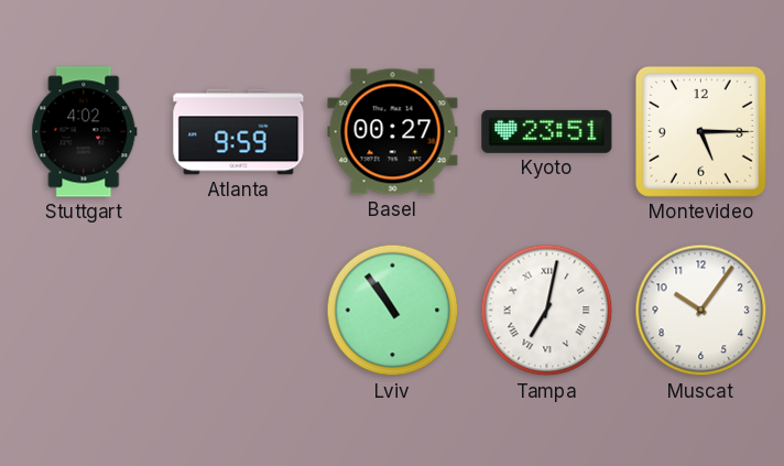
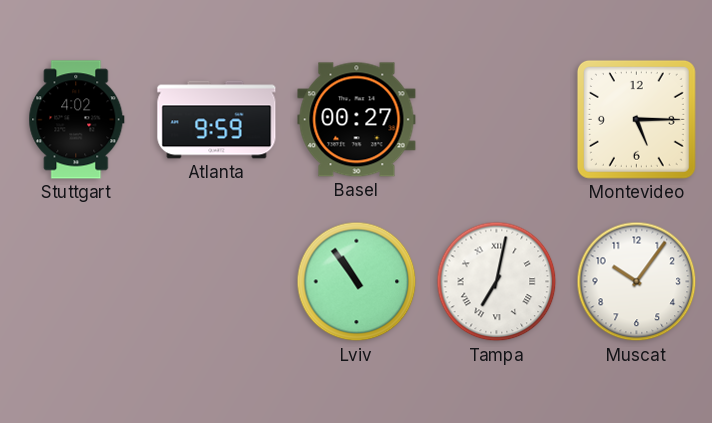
Kyoto: 23:51 -> none (547, 131)
